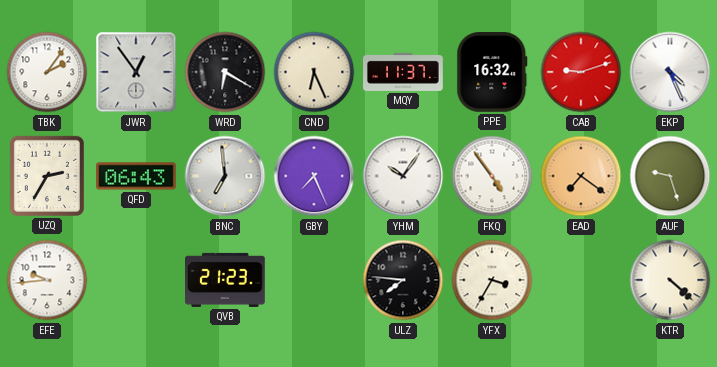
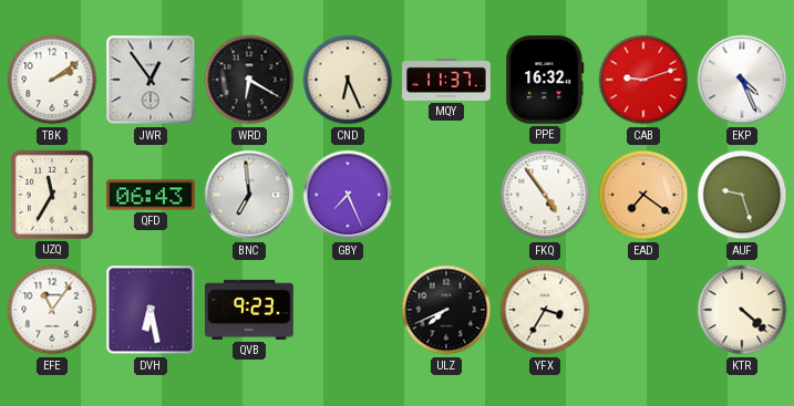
TBK: 2:06 -> 2:09 (52, 80)
UZQ: 2:35 -> 11:35 (52, 195)
YHM: 10:06 -> none (403, 176)
EFE: 9:44 -> 11:06 (52, 310)
DVH: none -> 6:28 (151, 310)
QVB: 21:23 -> 9:23 (250, 310)
ULZ: 7:46 -> 7:41 (446, 310)
